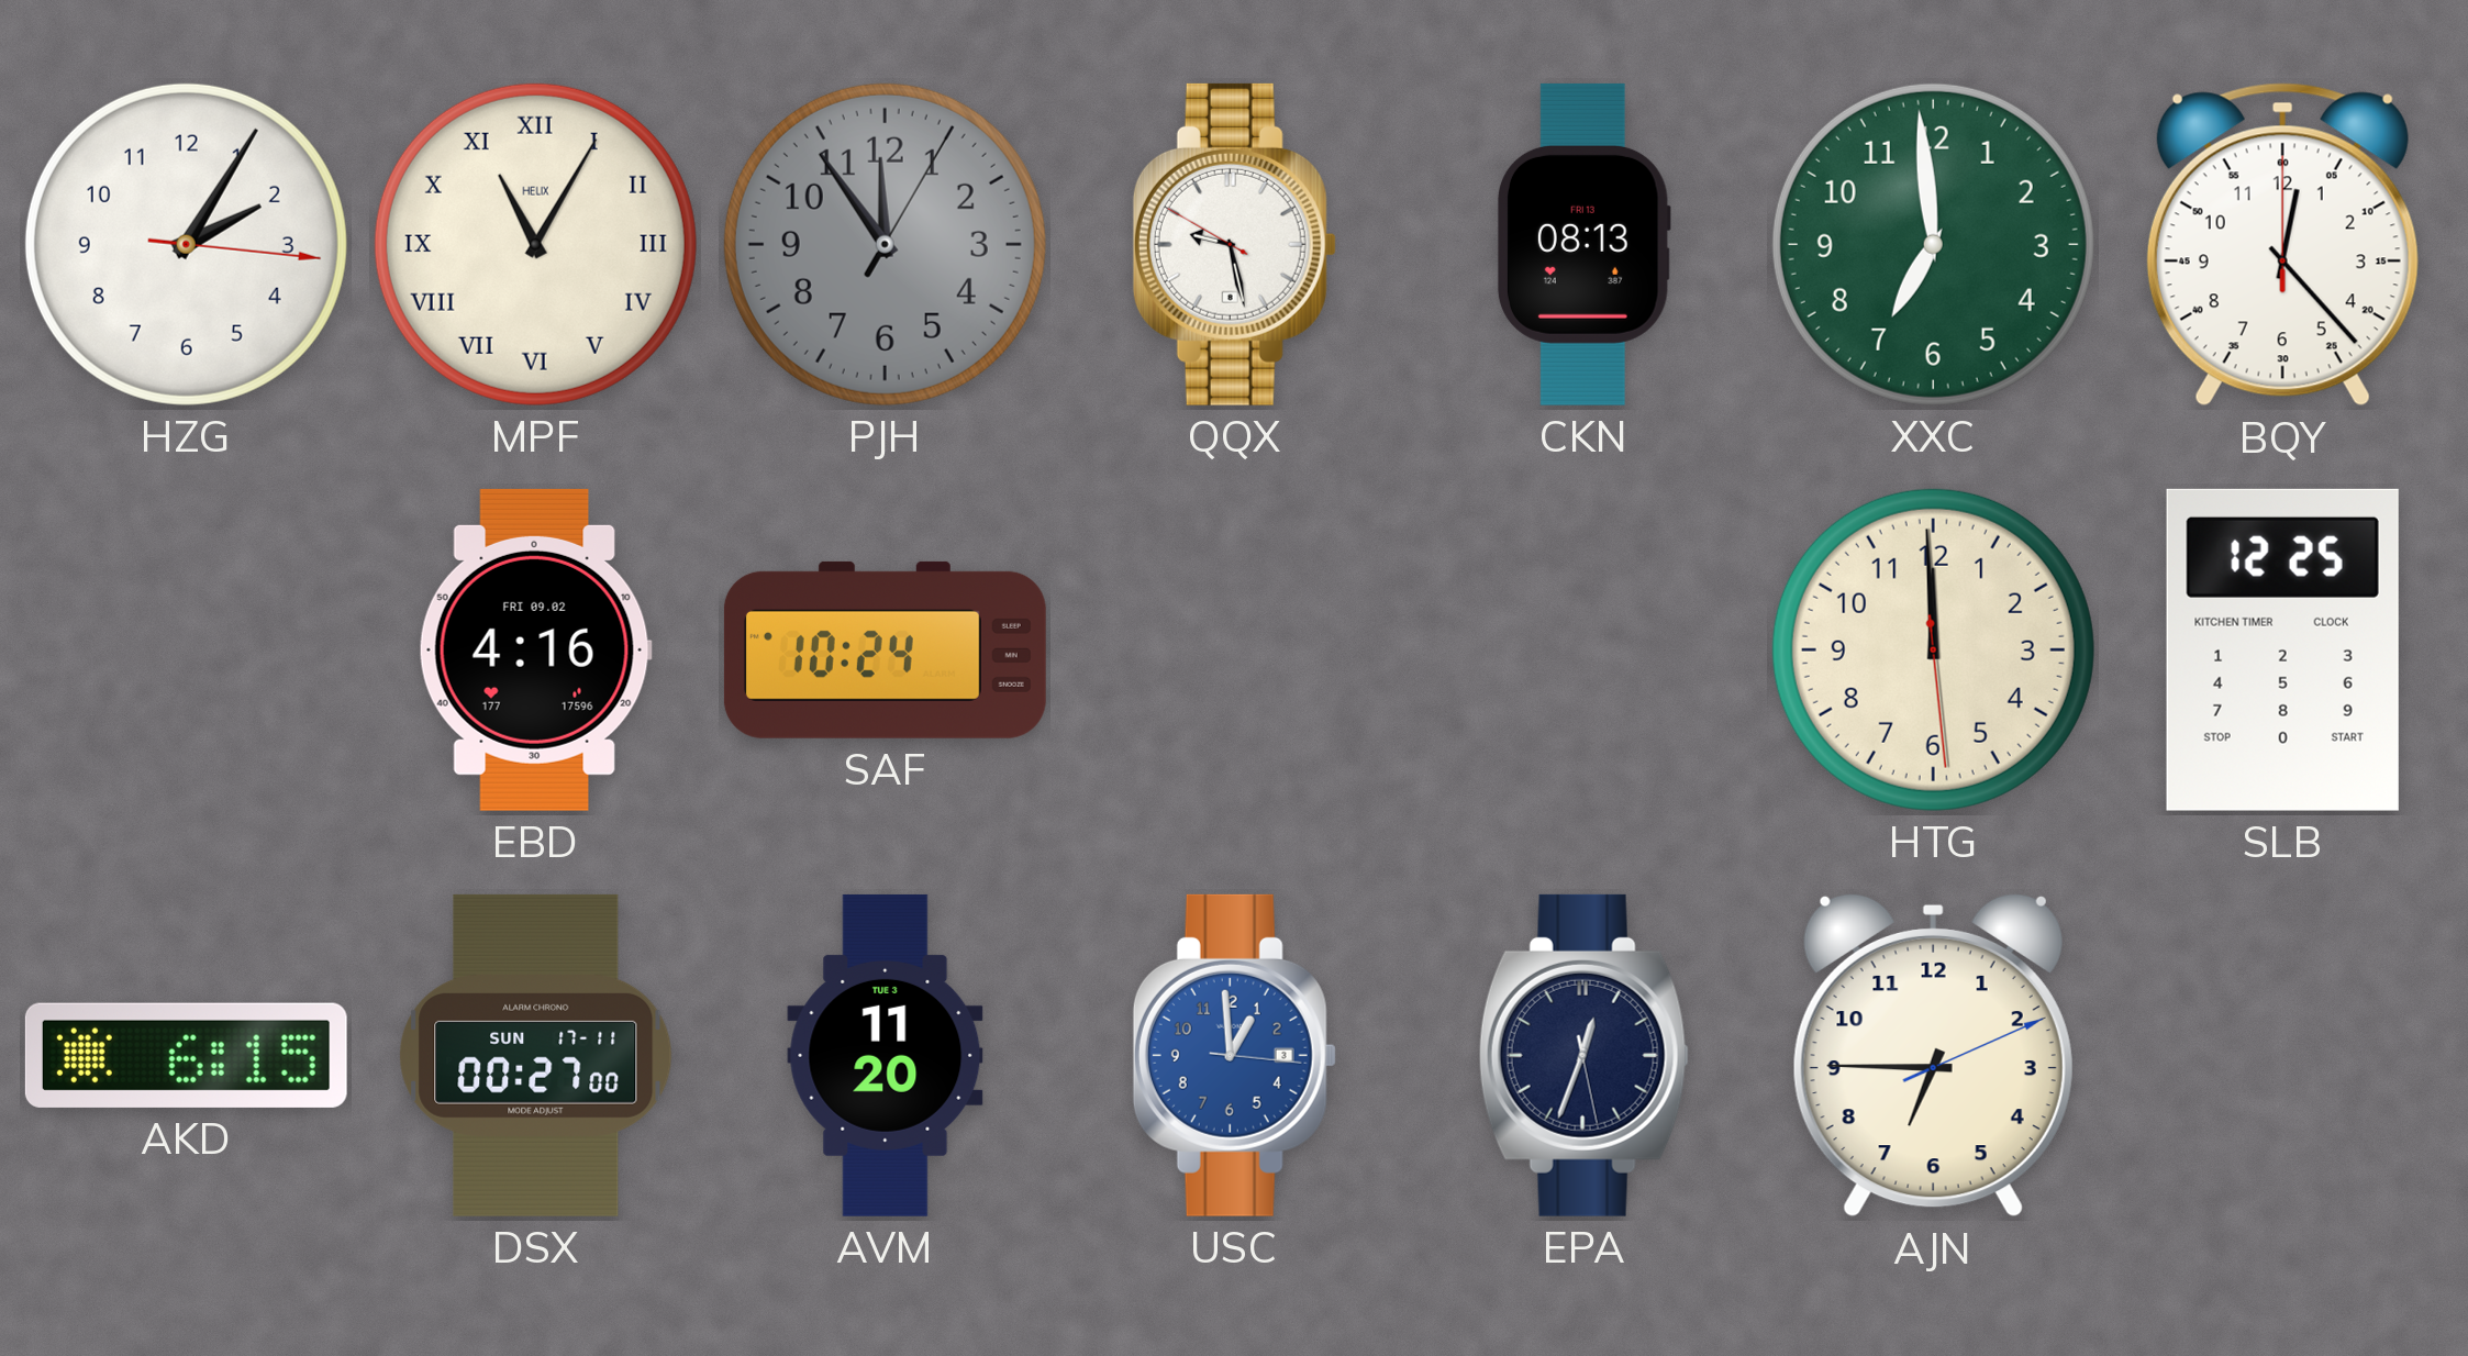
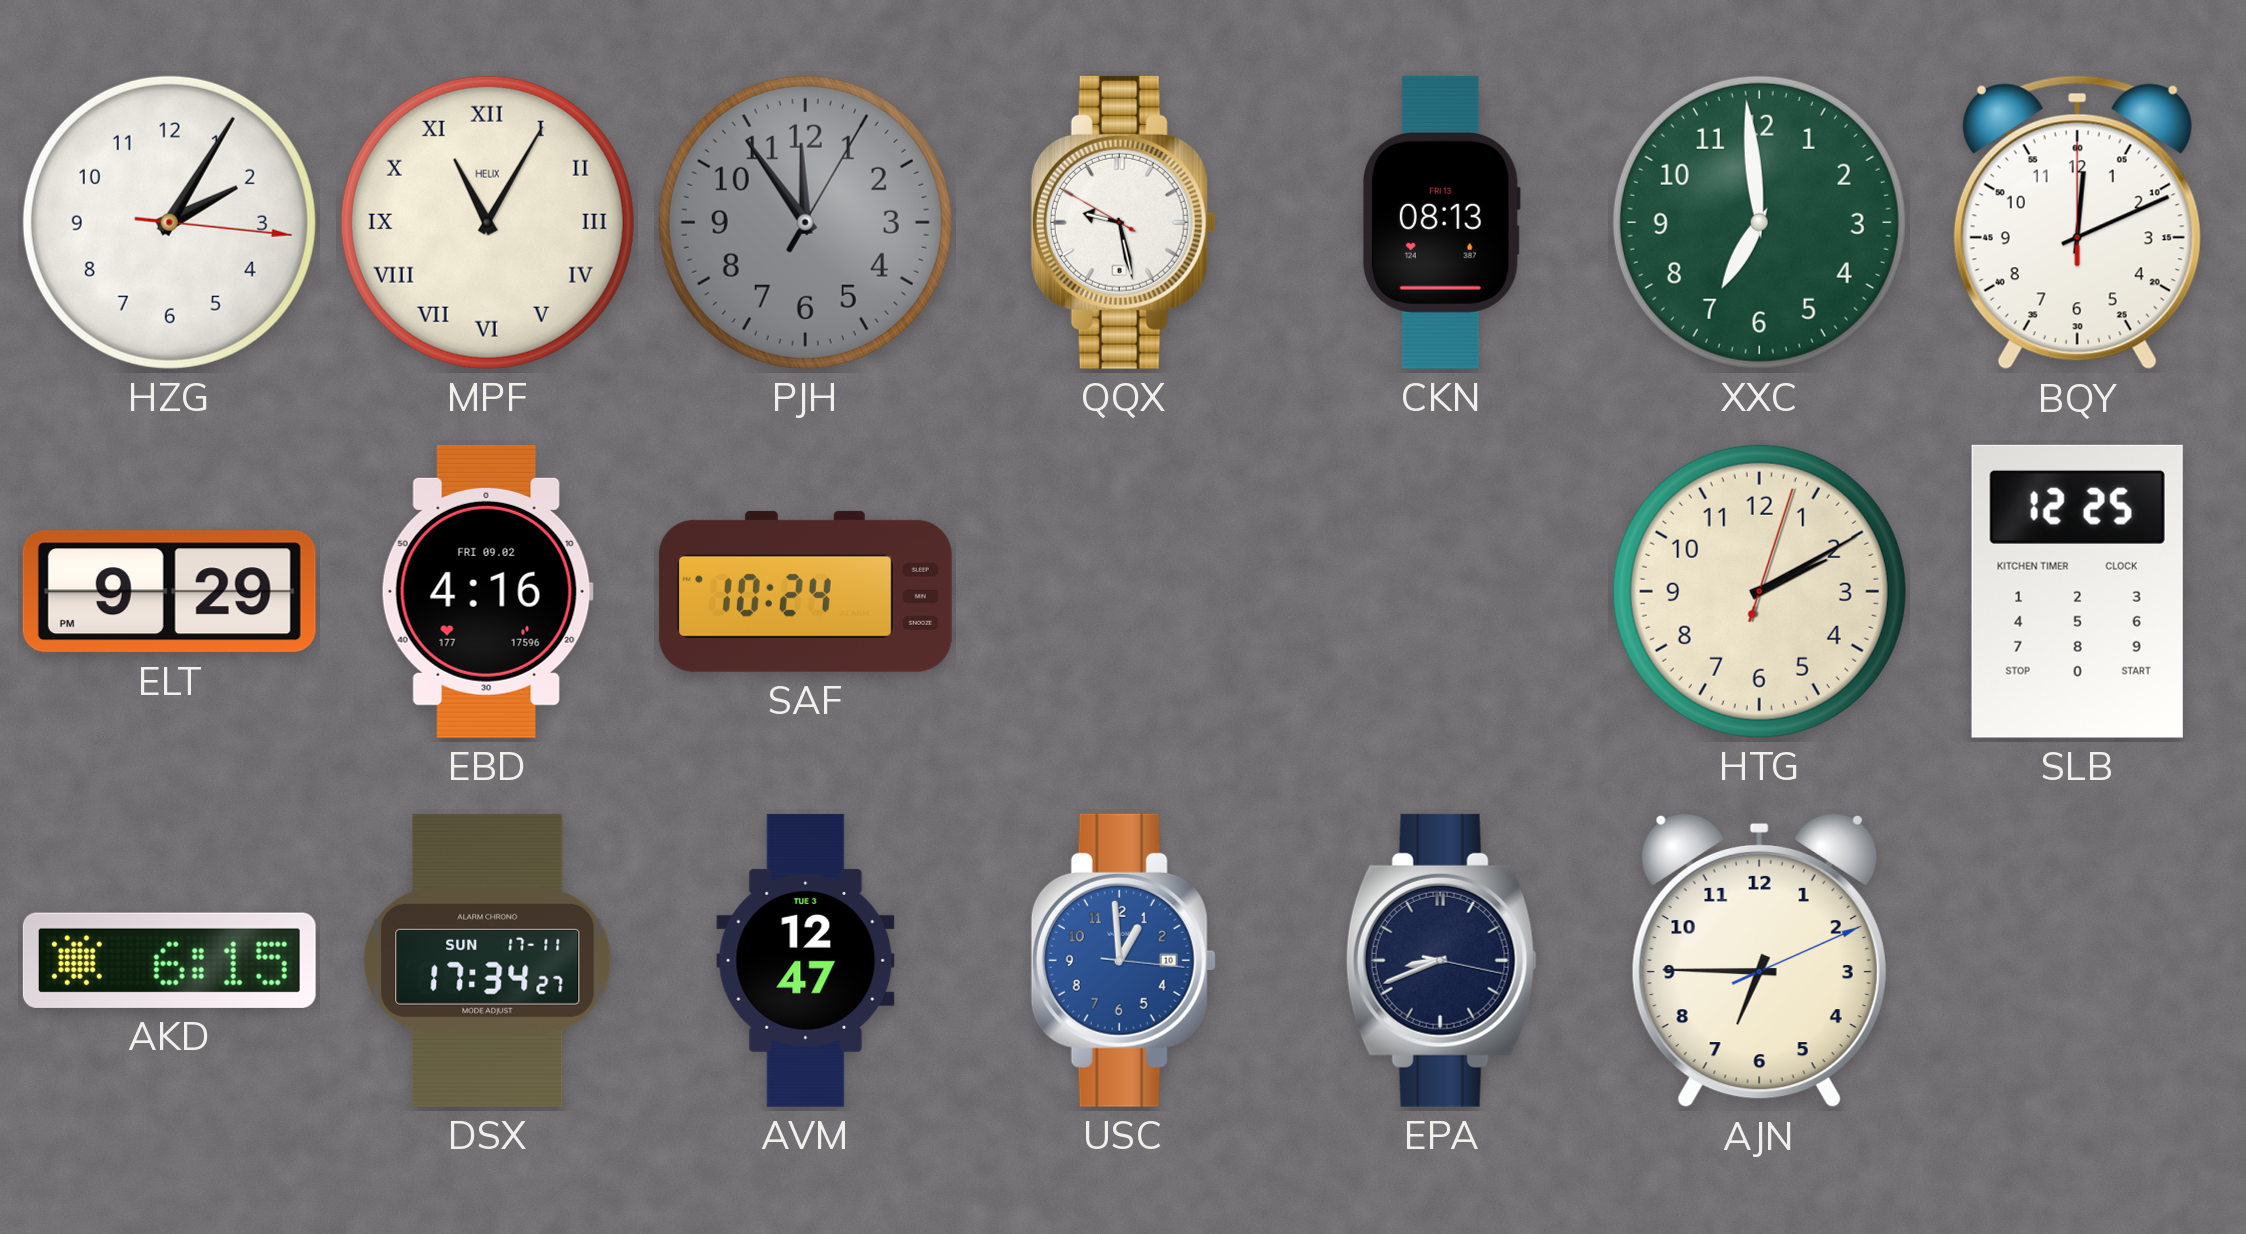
BQY: 12:23 -> 12:11 (2077, 223)
ELT: none -> 9:29 (169, 592)
HTG: 11:59 -> 2:10 (1759, 591)
DSX: 00:27 -> 17:34 (488, 960)
AVM: 11:20 -> 12:47 (806, 960)
USC date: 3 -> 10 (1123, 960)
EPA: 12:33 -> 8:41 (1441, 960)
